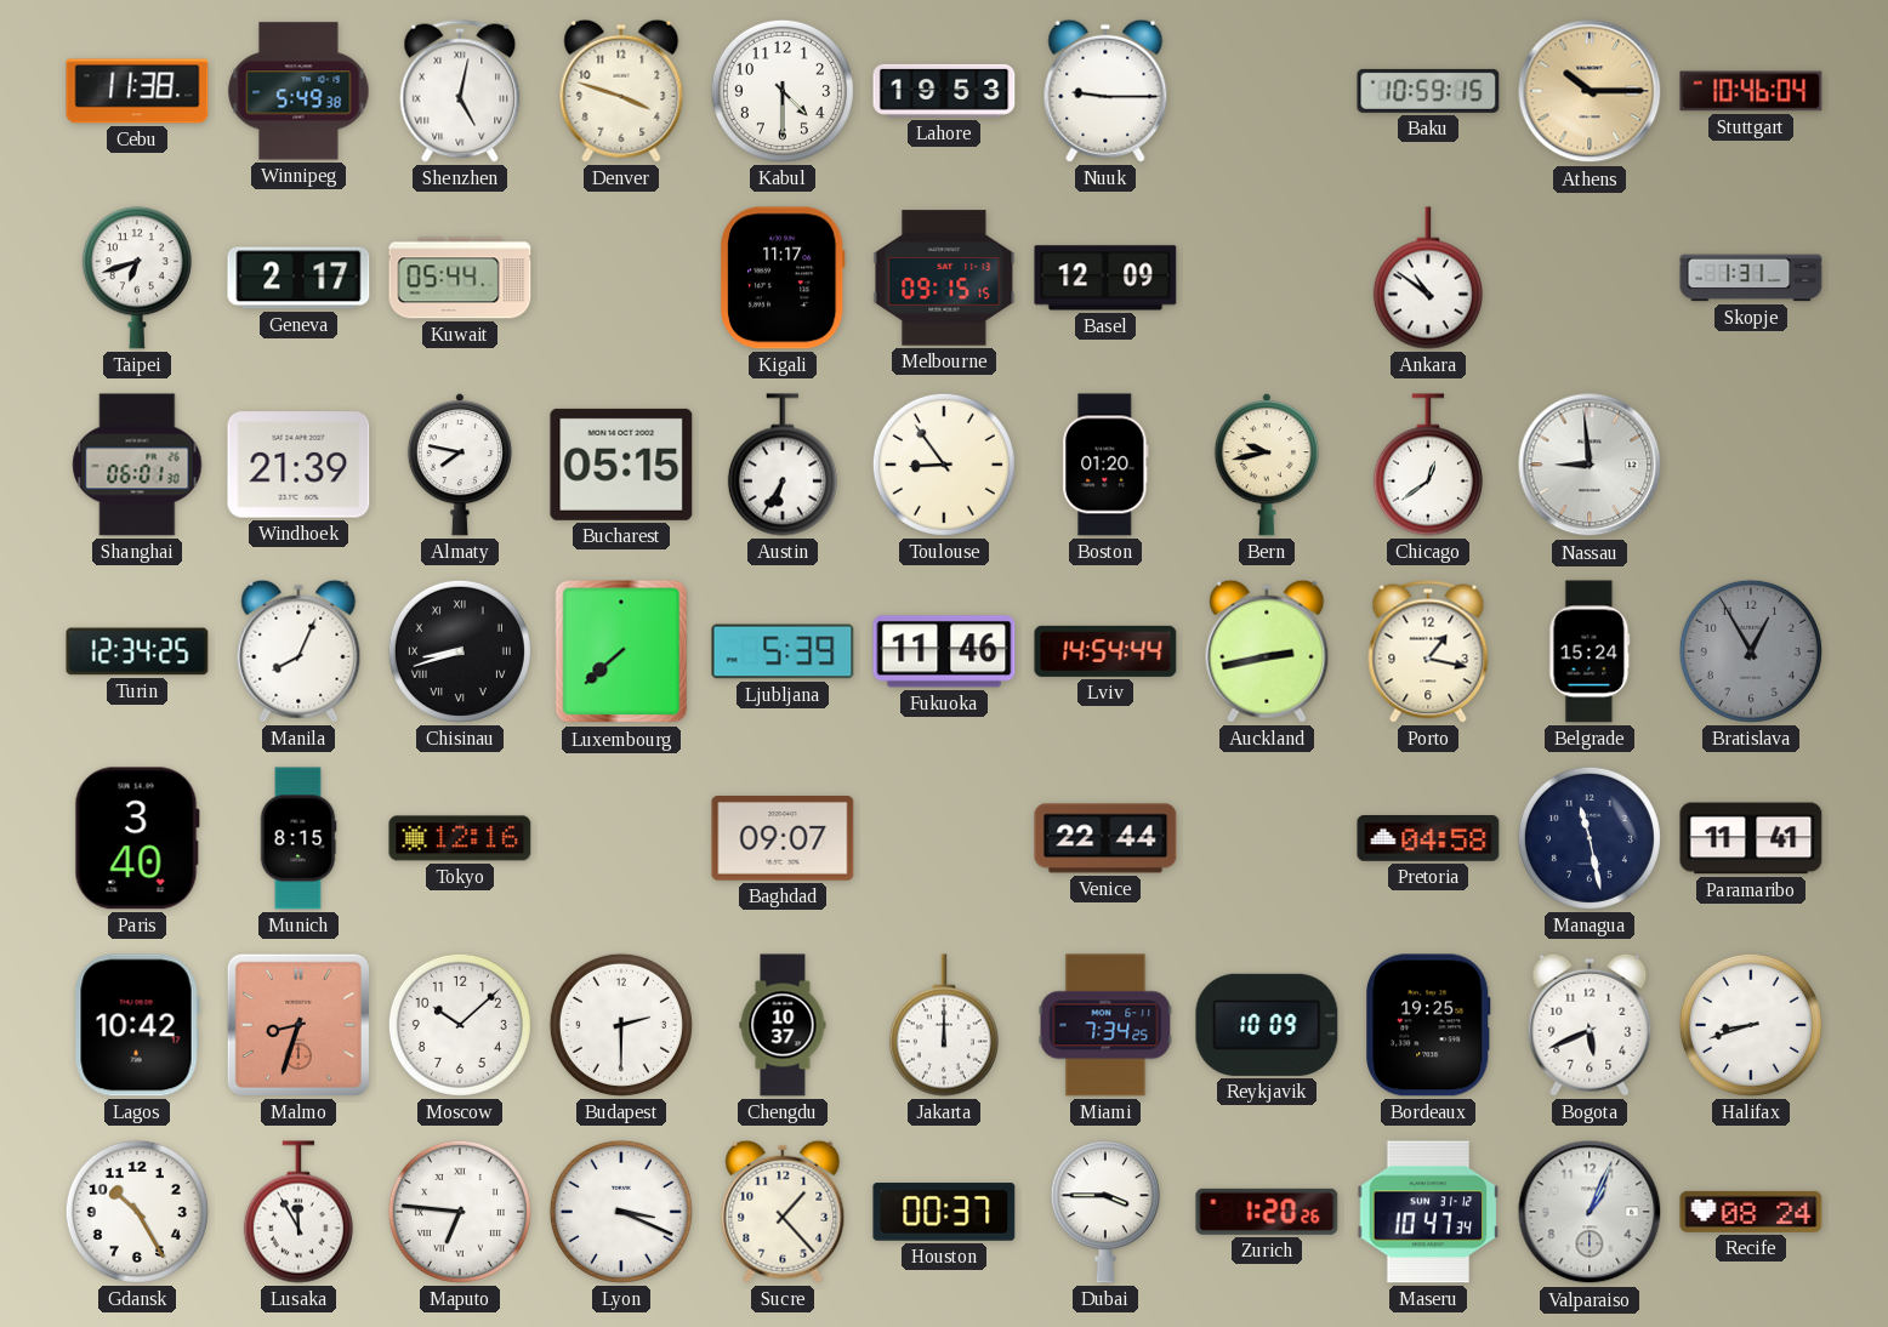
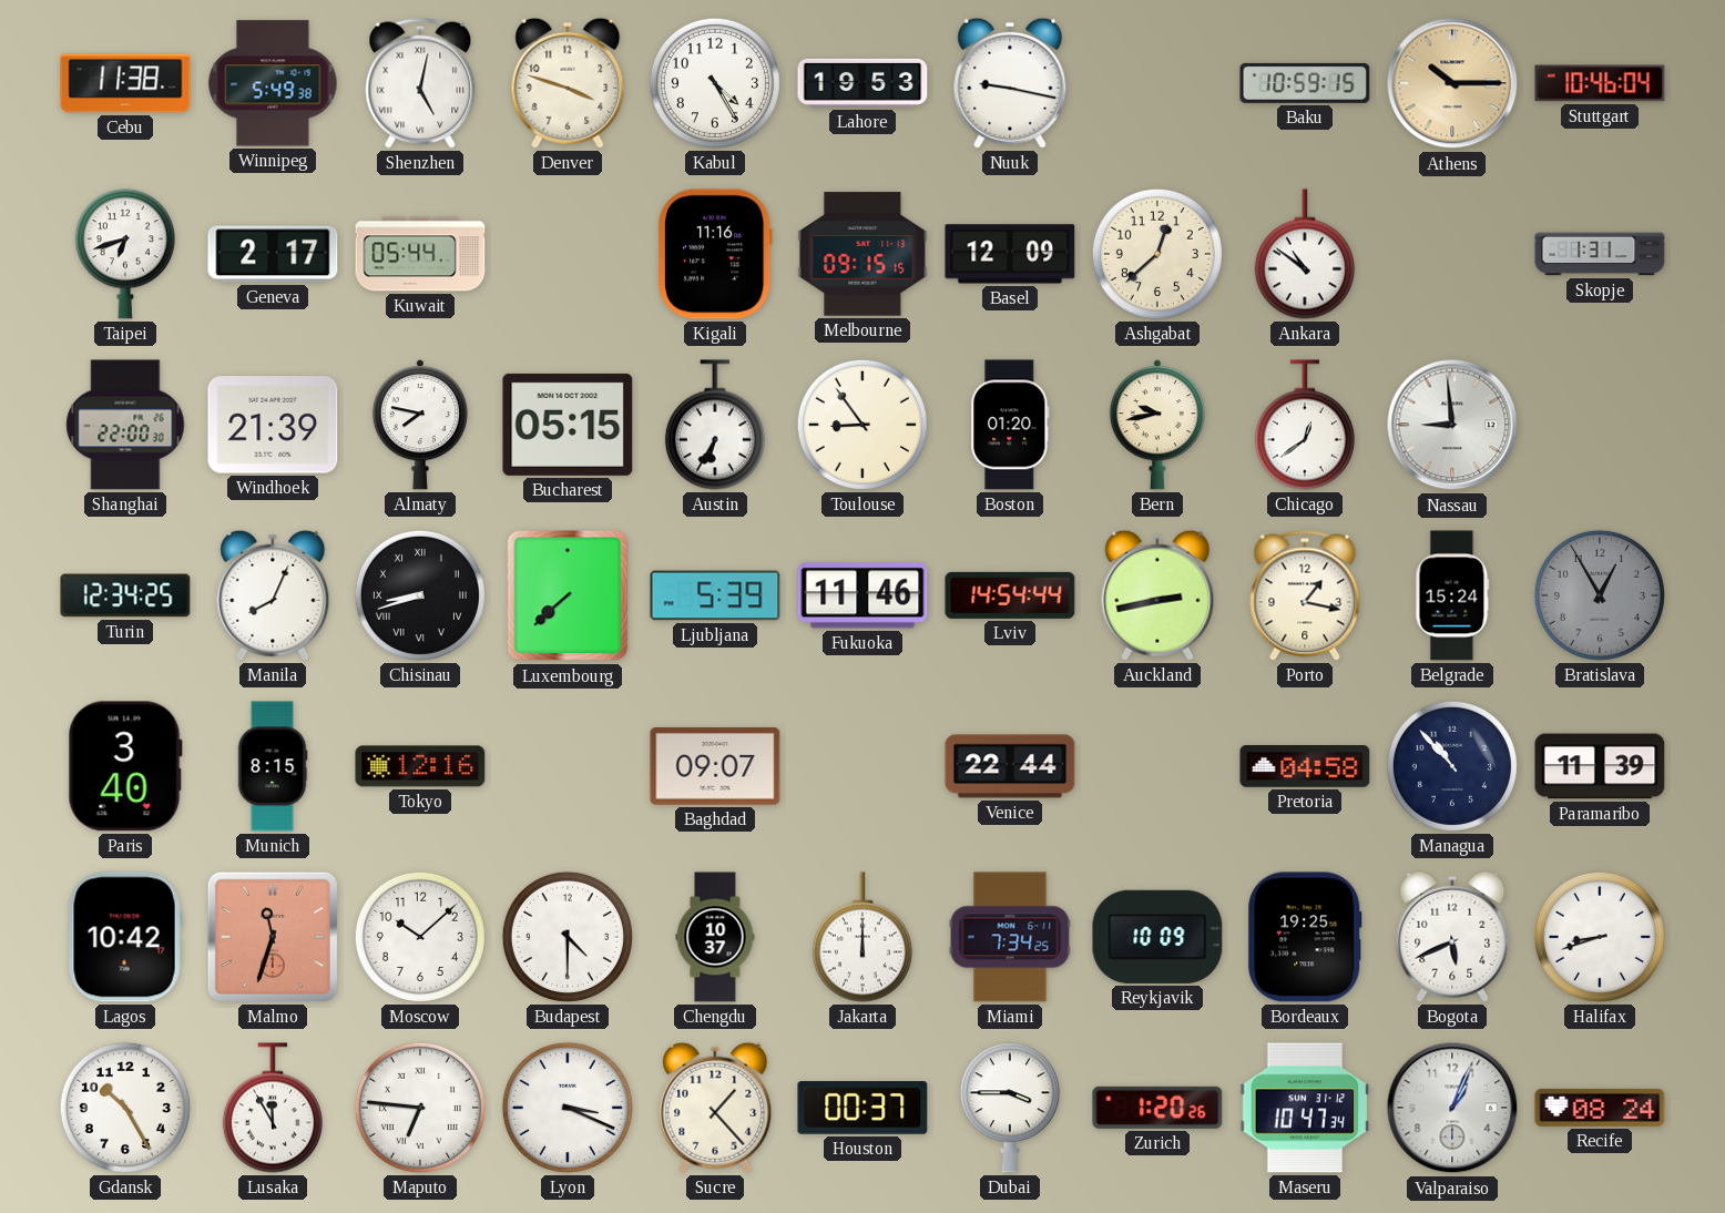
Kabul: 4:30 -> 4:25 (715, 83)
Nuuk: 9:15 -> 9:17 (1010, 83)
Kigali: 11:17 -> 11:16 (716, 254)
Ashgabat: none -> 12:38 (1157, 254)
Shanghai: 06:01 -> 22:00 (125, 425)
Managua: 11:28 -> 10:53 (1452, 766)
Paramaribo: 11:41 -> 11:39 (1600, 766)
Malmo: 8:33 -> 11:33 (273, 937)
Budapest: 2:30 -> 4:30 (568, 937)
